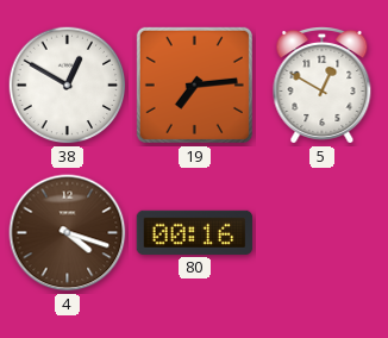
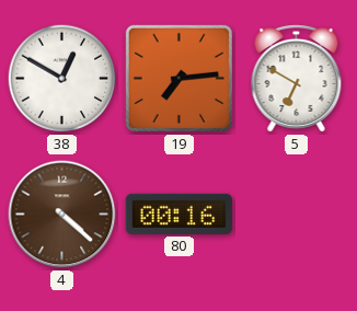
5: 12:50 -> 6:50 (297, 79)
4: 4:18 -> 4:22 (62, 215)
